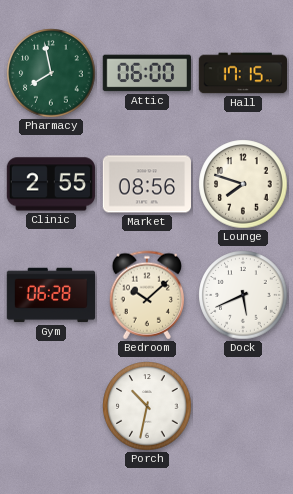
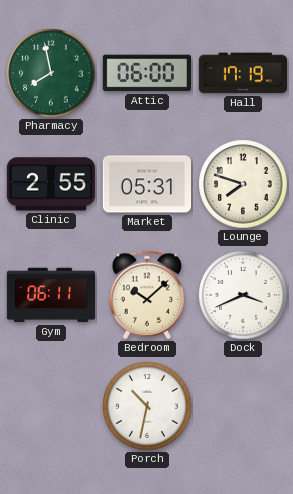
Hall: 17:15 -> 17:19 (242, 73)
Market: 08:56 -> 05:31 (146, 184)
Gym: 06:28 -> 06:11 (50, 295)
Dock: 5:41 -> 3:41 (243, 295)
